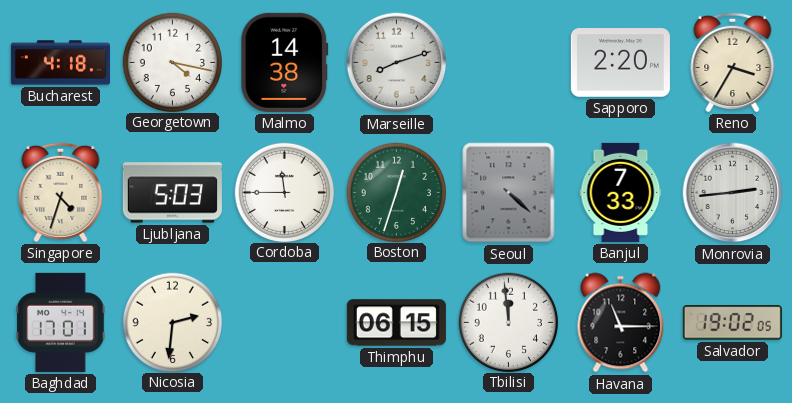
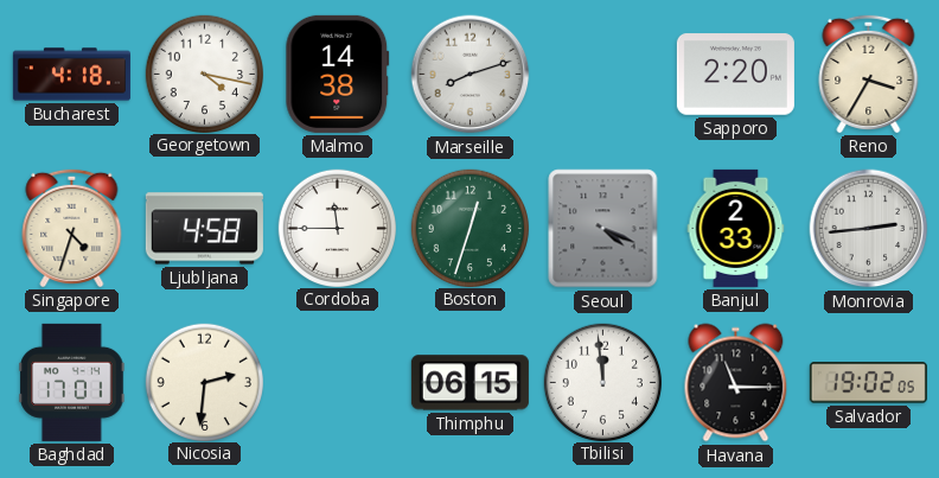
Ljubljana: 5:03 -> 4:58 (204, 229)
Seoul: 4:22 -> 4:19 (603, 229)
Banjul: 7:33 -> 2:33 (736, 228)
